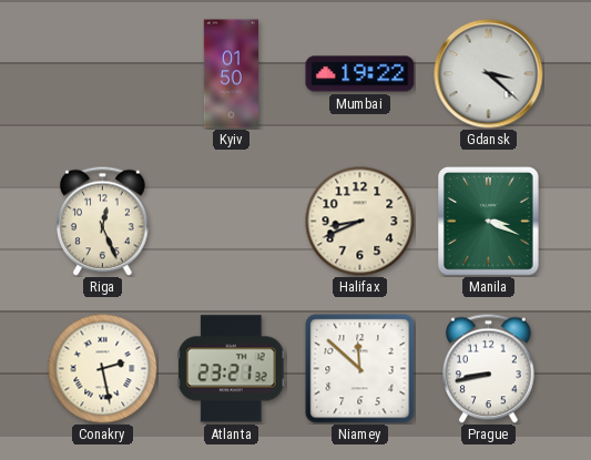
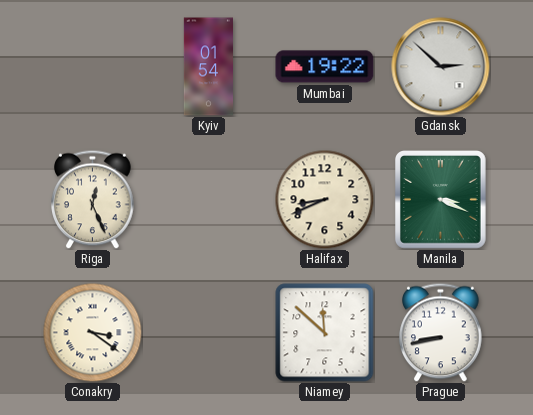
Kyiv: 01:50 -> 01:54 (208, 67)
Gdansk: 3:22 -> 2:52 (441, 67)
Conakry: 2:28 -> 3:21 (93, 333)
Atlanta: 23:21 -> none (232, 369)
